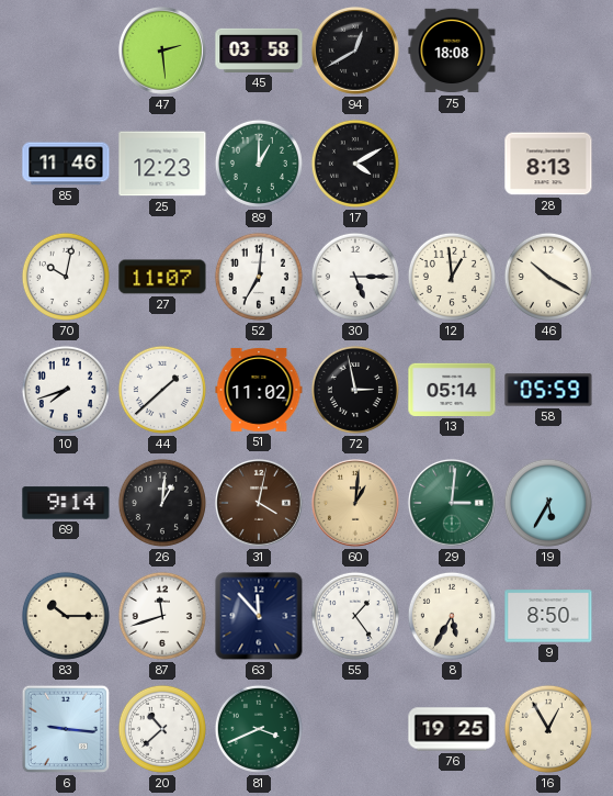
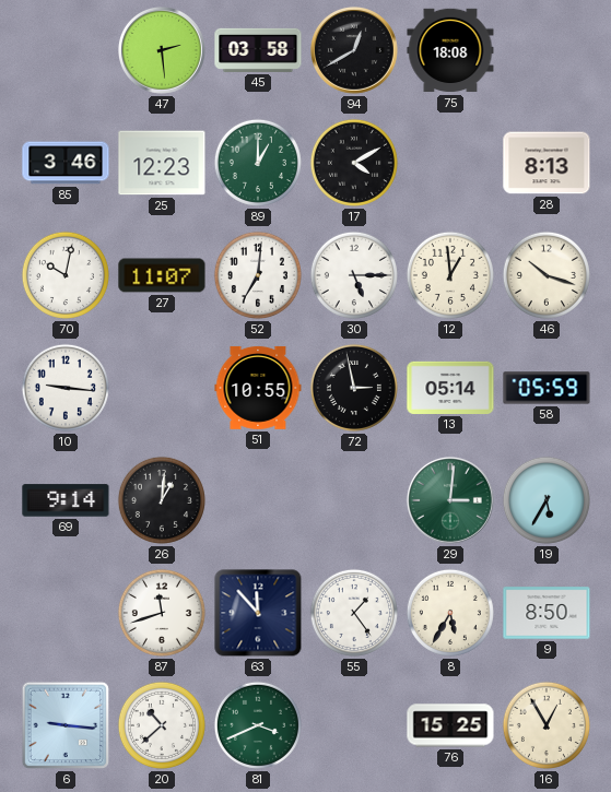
85: 11:46 -> 3:46 (66, 163)
46: 10:20 -> 10:18 (547, 275)
10: 7:42 -> 9:16 (66, 388)
44: 1:38 -> none (162, 390)
51: 11:02 -> 10:55 (258, 388)
31: 4:02 -> none (260, 504)
60: 1:01 -> none (356, 504)
83: 10:15 -> none (66, 616)
76: 19:25 -> 15:25 (450, 725)
